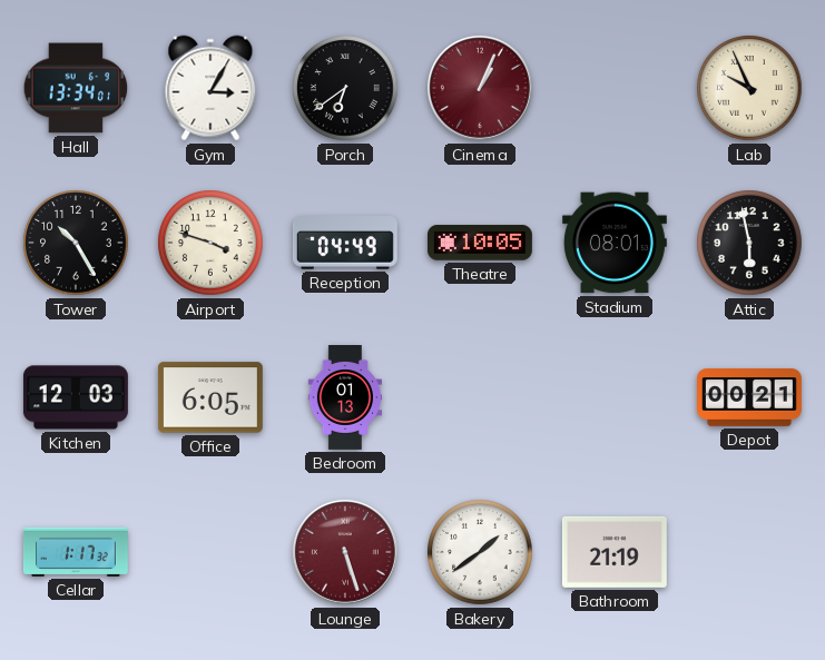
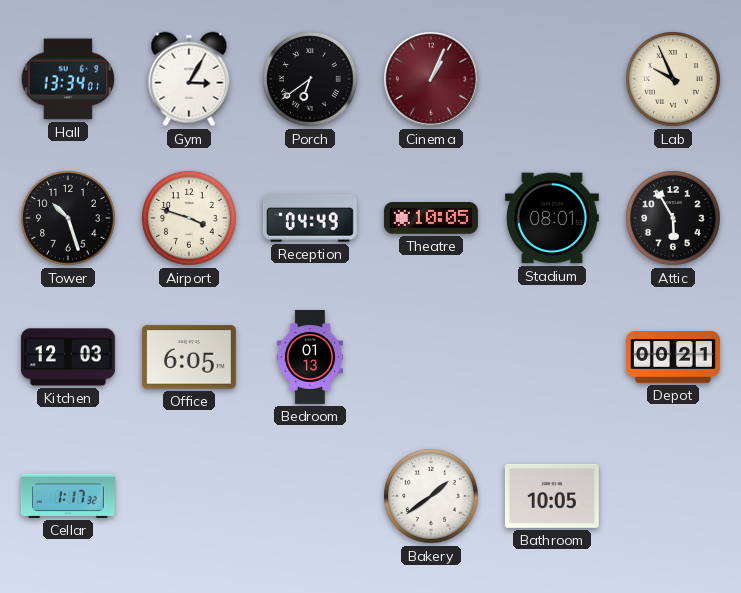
Tower: 10:25 -> 10:27 (68, 218)
Attic: 5:58 -> 5:55 (673, 218)
Lounge: 5:27 -> none (345, 552)
Bathroom: 21:19 -> 10:05 (552, 496)
